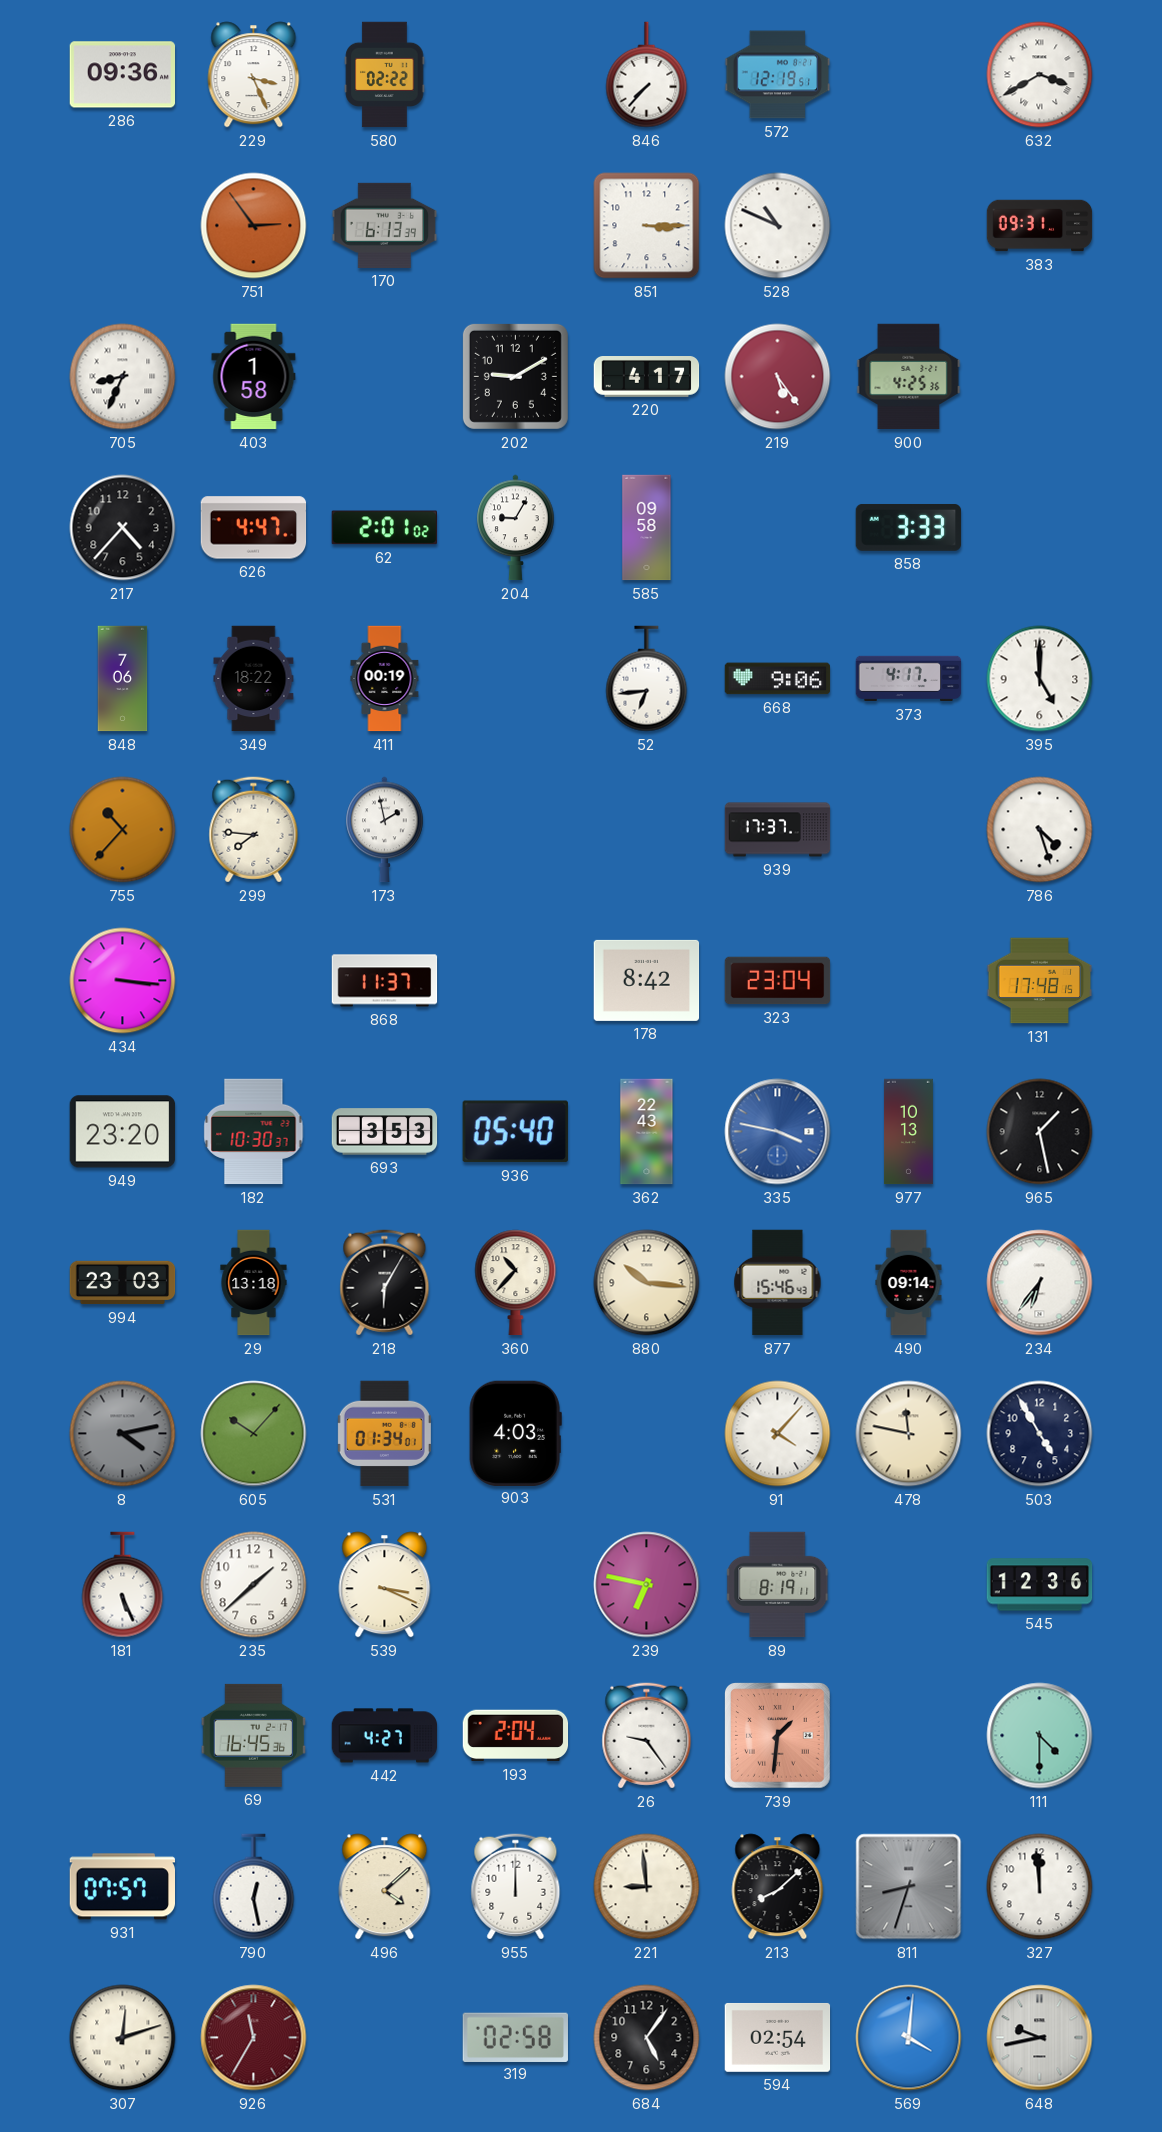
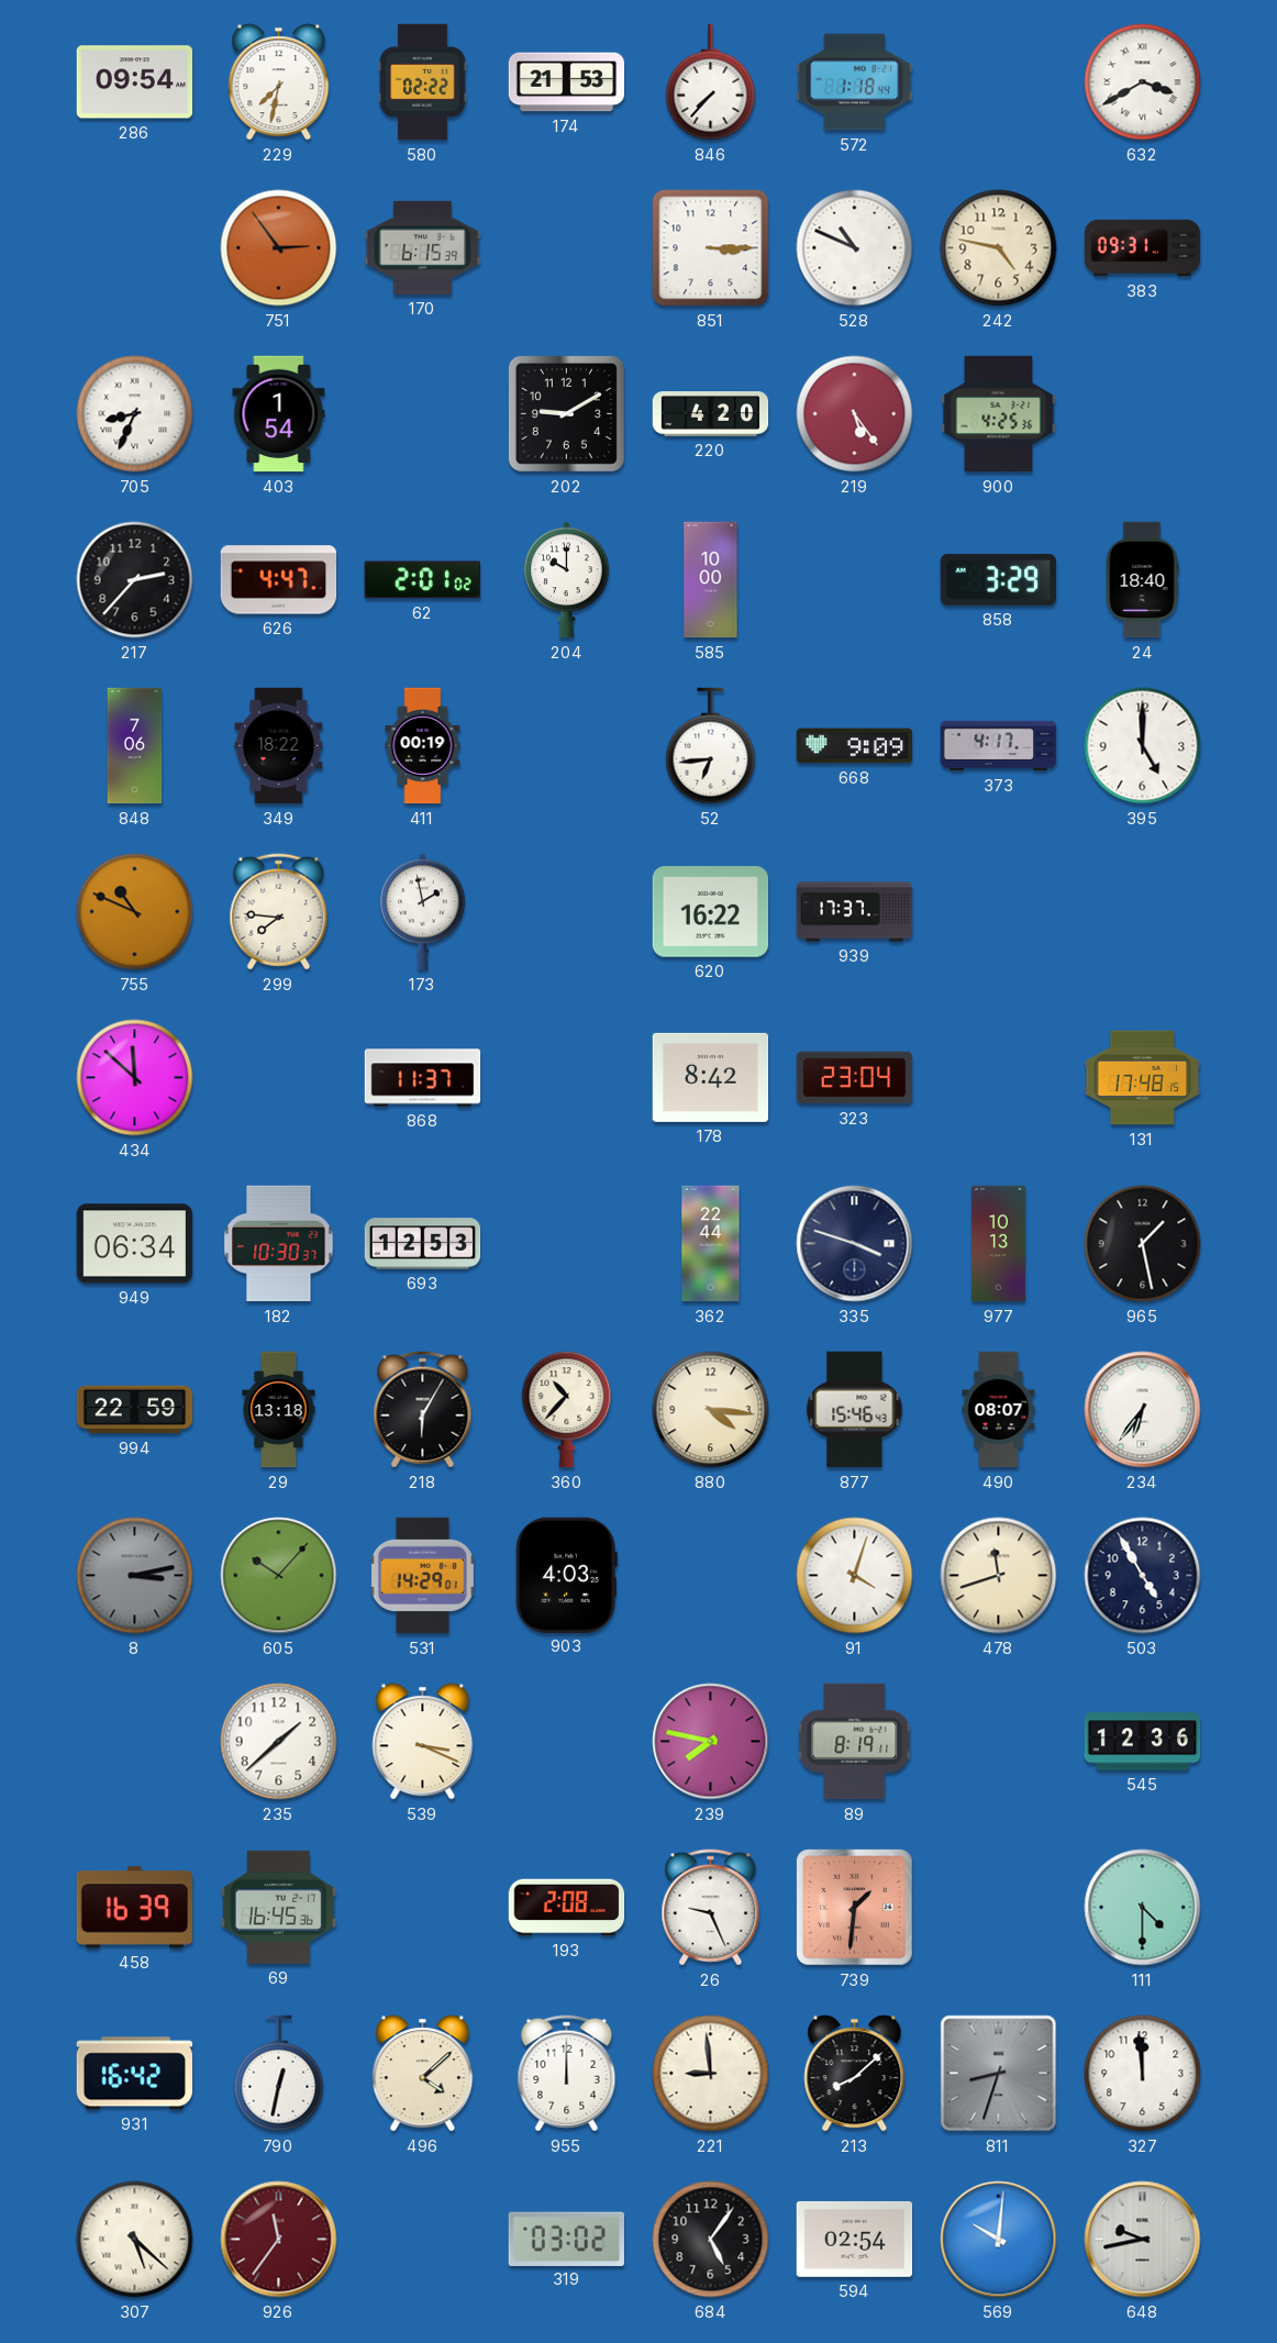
286: 09:36 -> 09:54 (135, 82)
229: 3:26 -> 7:32 (279, 82)
174: none -> 21:53 (567, 82)
572: 12:19 -> 1:18 (855, 82)
170: 6:13 -> 6:15 (423, 247)
242: none -> 4:47 (999, 248)
403: 1:58 -> 1:54 (279, 414)
220: 4:17 -> 4:20 (711, 414)
217: 4:37 -> 2:37 (135, 580)
204: 9:05 -> 10:00 (567, 580)
585: 09:58 -> 10:00 (711, 580)
858: 3:33 -> 3:29 (999, 579)
24: none -> 18:40 (1142, 580)
668: 9:06 -> 9:09 (855, 746)
755: 10:37 -> 10:49 (135, 912)
620: none -> 16:22 (711, 912)
786: 4:27 -> none (1040, 830)
434: 3:16 -> 11:52 (135, 1078)
949: 23:20 -> 06:34 (135, 1244)
693: 3:53 -> 12:53 (423, 1244)
936: 05:40 -> none (515, 1132)
362: 22:43 -> 22:44 (711, 1244)
335: 3:47 -> 3:48 (855, 1244)
335 dial: blue -> navy (855, 1244)
994: 23:03 -> 22:59 (135, 1410)
880: 10:16 -> 4:16 (711, 1410)
490: 09:14 -> 08:07 (999, 1410)
8: 4:13 -> 3:13 (135, 1576)
531: 01:34 -> 14:29 (422, 1576)
91: 4:07 -> 4:03 (855, 1576)
478: 11:47 -> 11:42 (999, 1576)
181: 5:26 -> none (123, 1585)
239: 6:47 -> 7:47 (711, 1742)
458: none -> 16:39 (135, 1908)
442: 4:27 -> none (385, 1736)
193: 2:04 -> 2:08 (567, 1908)
26: 9:24 -> 9:26 (711, 1908)
931: 07:57 -> 16:42 (134, 2074)
790: 12:28 -> 12:32 (279, 2074)
307: 12:12 -> 5:22 (135, 2240)
926: 11:35 -> 11:36 (279, 2240)
319: 02:58 -> 03:02 (566, 2239)
569: 4:01 -> 10:01 (999, 2240)
